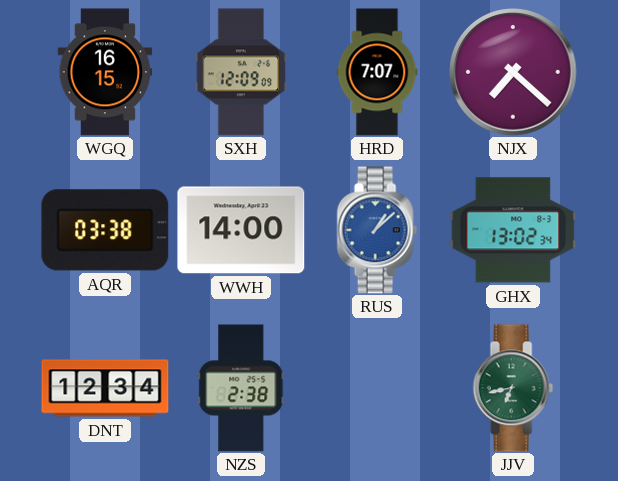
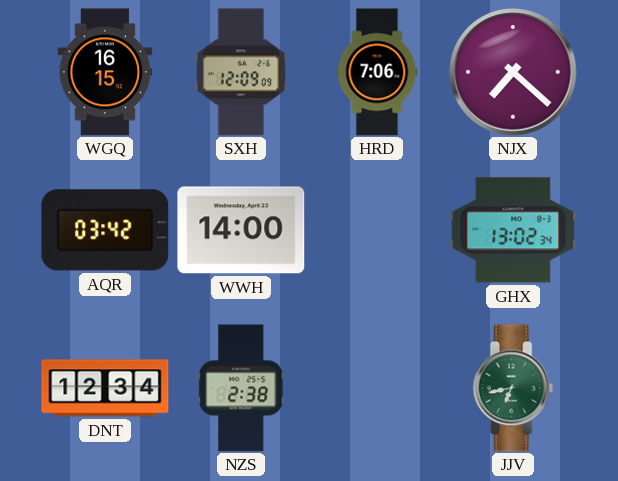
HRD: 7:07 -> 7:06 (377, 72)
AQR: 03:38 -> 03:42 (105, 230)
RUS: 1:08 -> none (377, 230)
